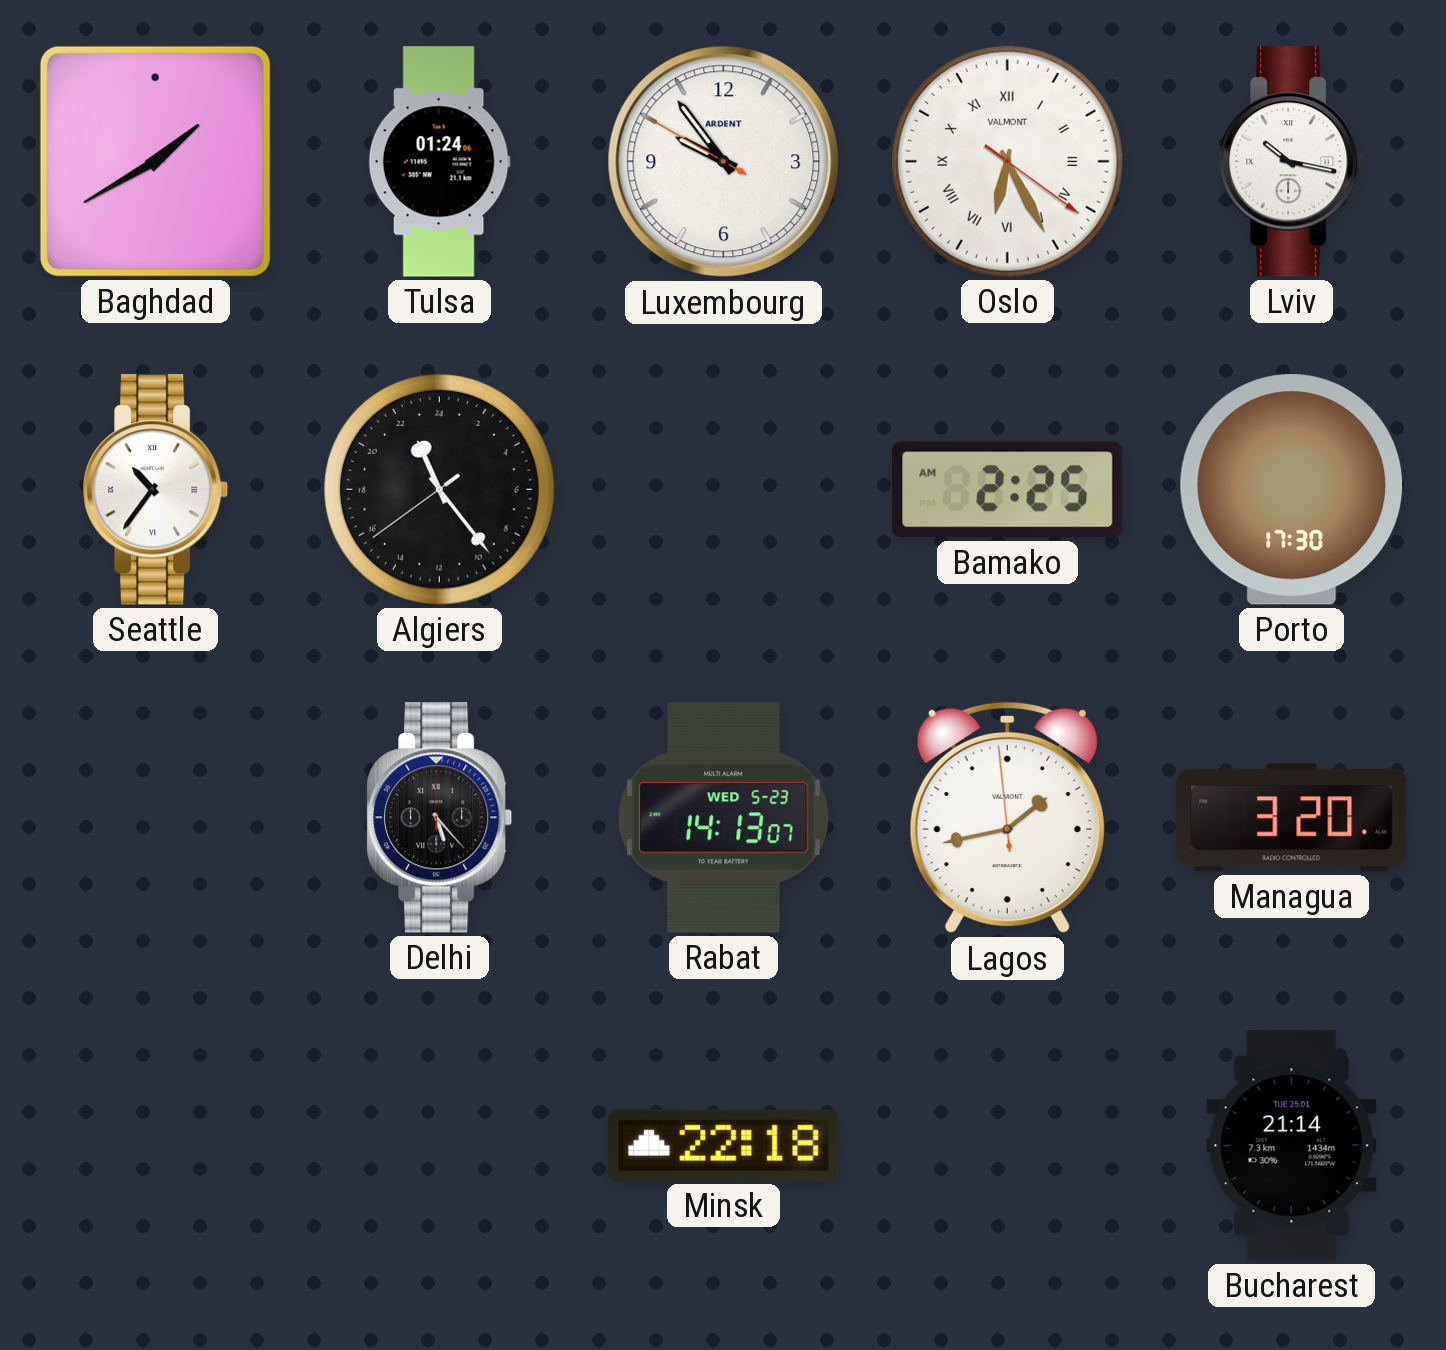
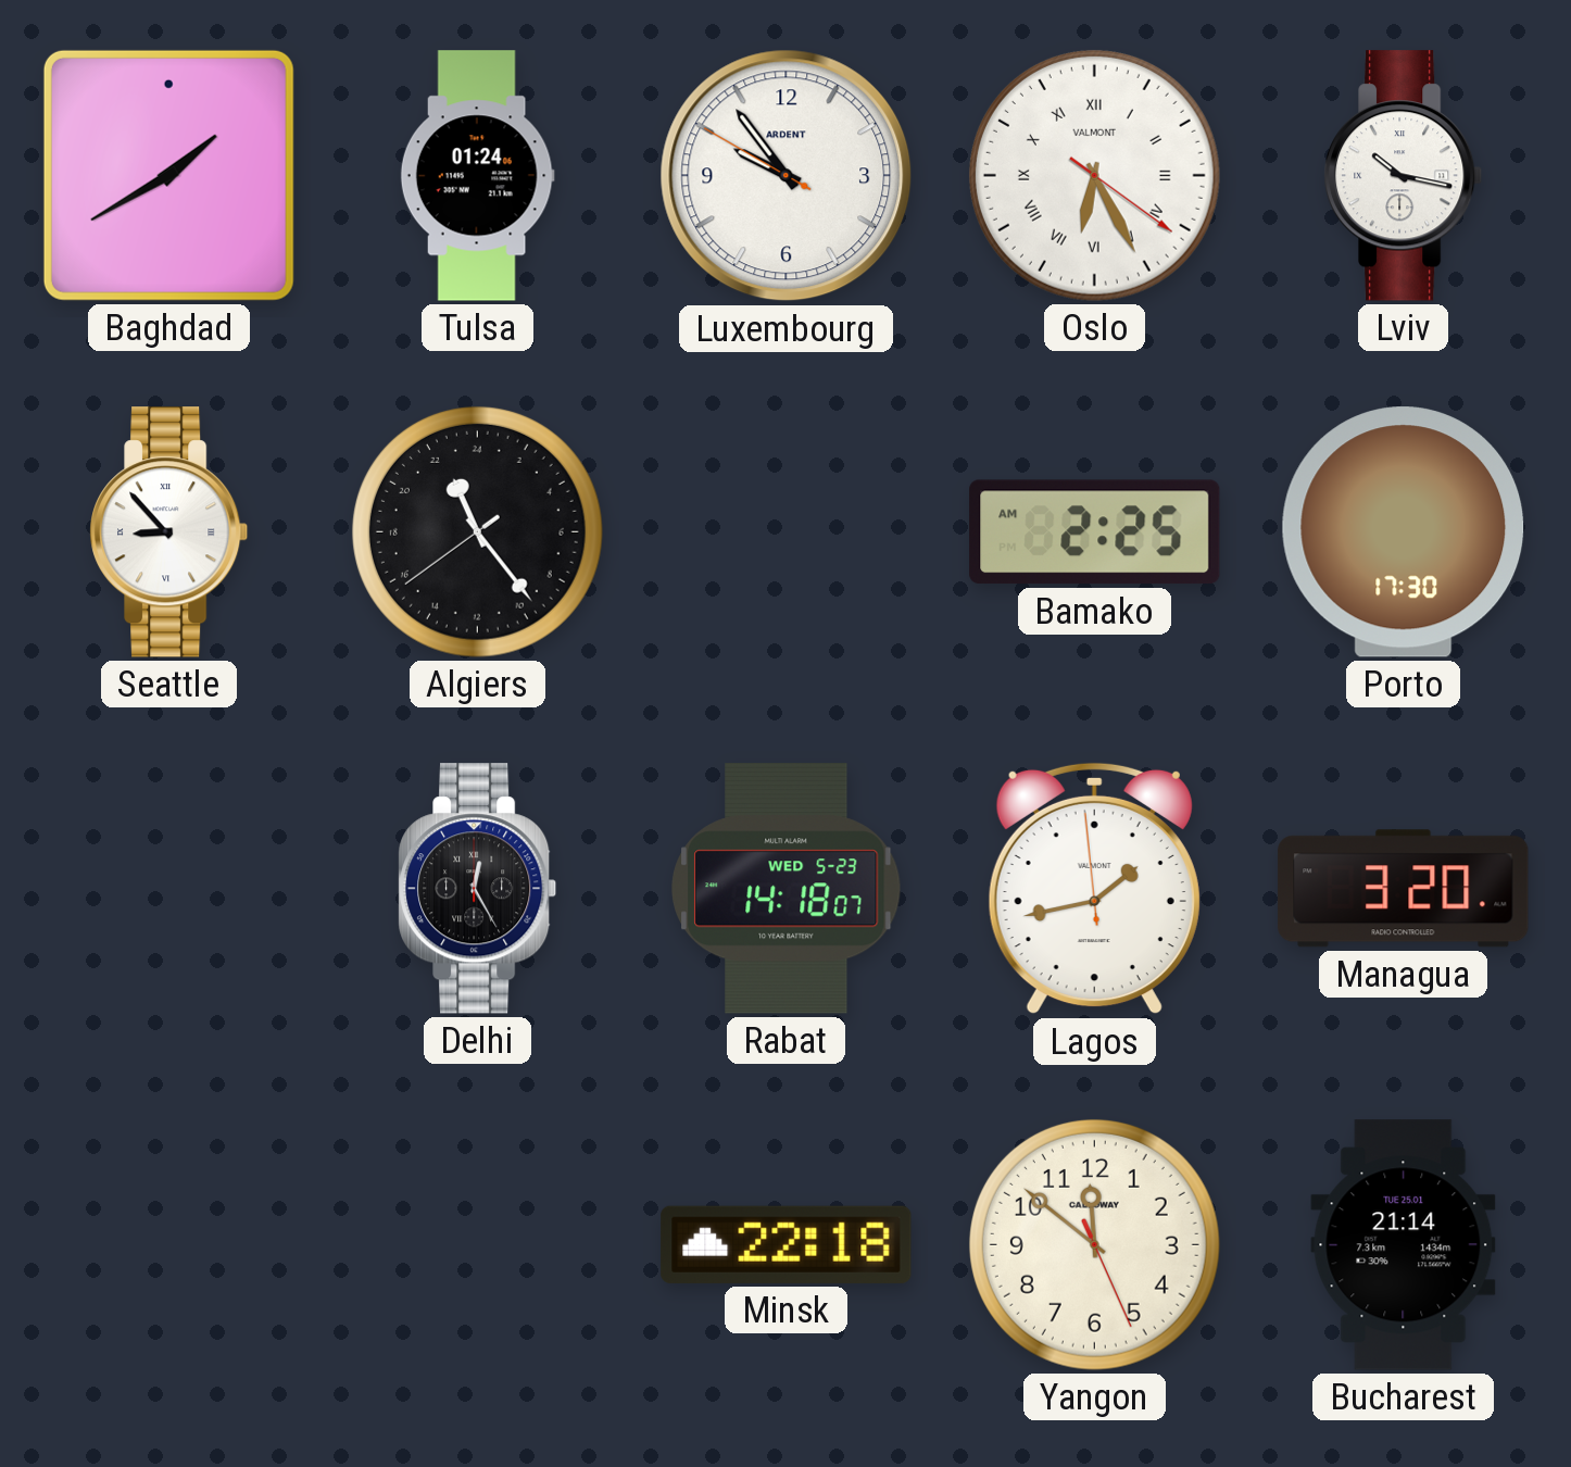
Seattle: 10:36 -> 8:53 (169, 532)
Delhi: 5:23 -> 12:25 (478, 889)
Rabat: 14:13 -> 14:18 (787, 889)
Yangon: none -> 11:51 (1094, 1244)
